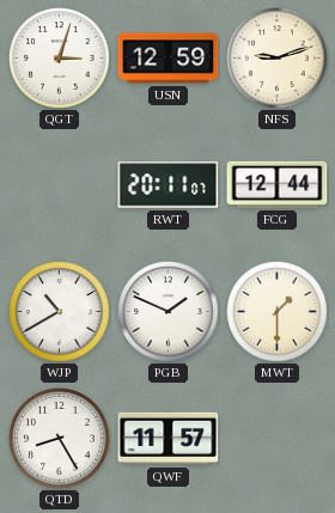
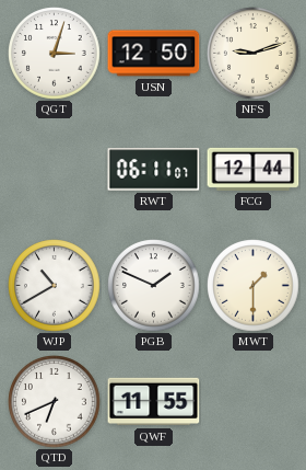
USN: 12:59 -> 12:50 (154, 54)
RWT: 20:11 -> 06:11 (154, 170)
QTD: 8:25 -> 6:41 (55, 402)
QWF: 11:57 -> 11:55 (154, 402)
